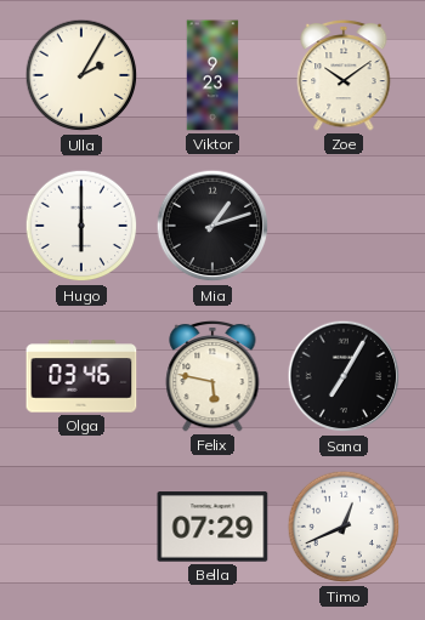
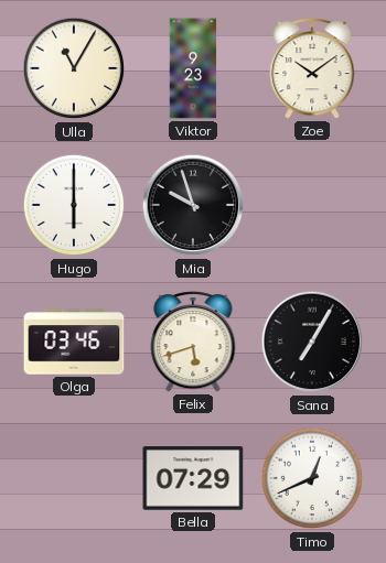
Ulla: 2:05 -> 11:05 (74, 68)
Mia: 1:12 -> 9:57 (193, 205)
Felix: 5:47 -> 5:42 (193, 342)
